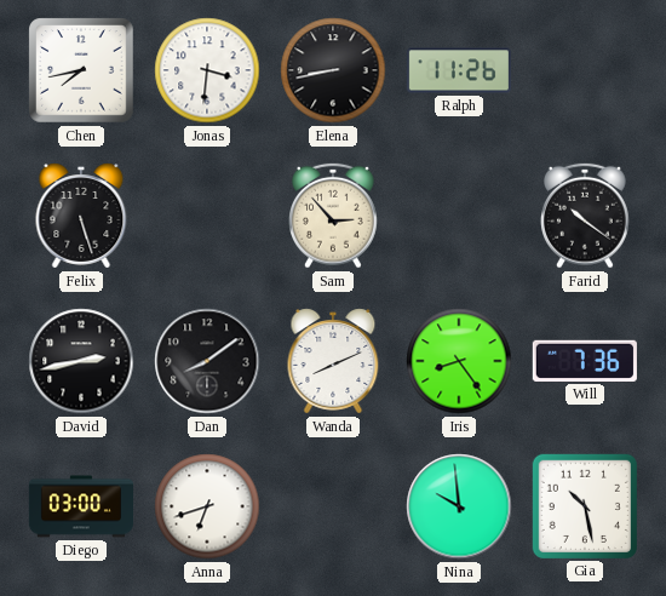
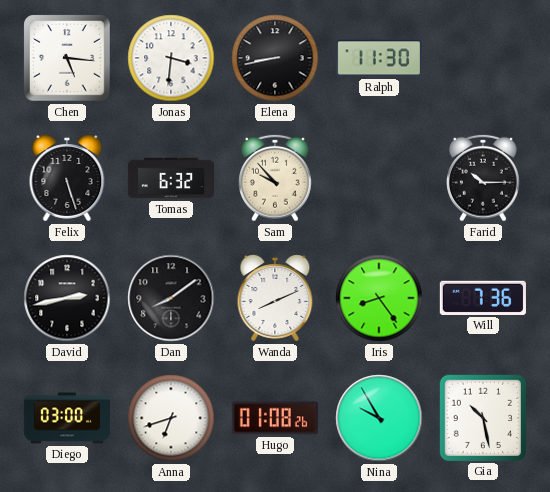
Chen: 7:43 -> 5:16 (67, 58)
Ralph: 11:26 -> 11:30 (379, 58)
Tomas: none -> 6:32 (170, 178)
Sam: 2:53 -> 9:53 (276, 178)
Farid: 10:21 -> 10:15 (484, 178)
Hugo: none -> 01:08 (275, 418)
Nina: 9:59 -> 9:55 (379, 418)
